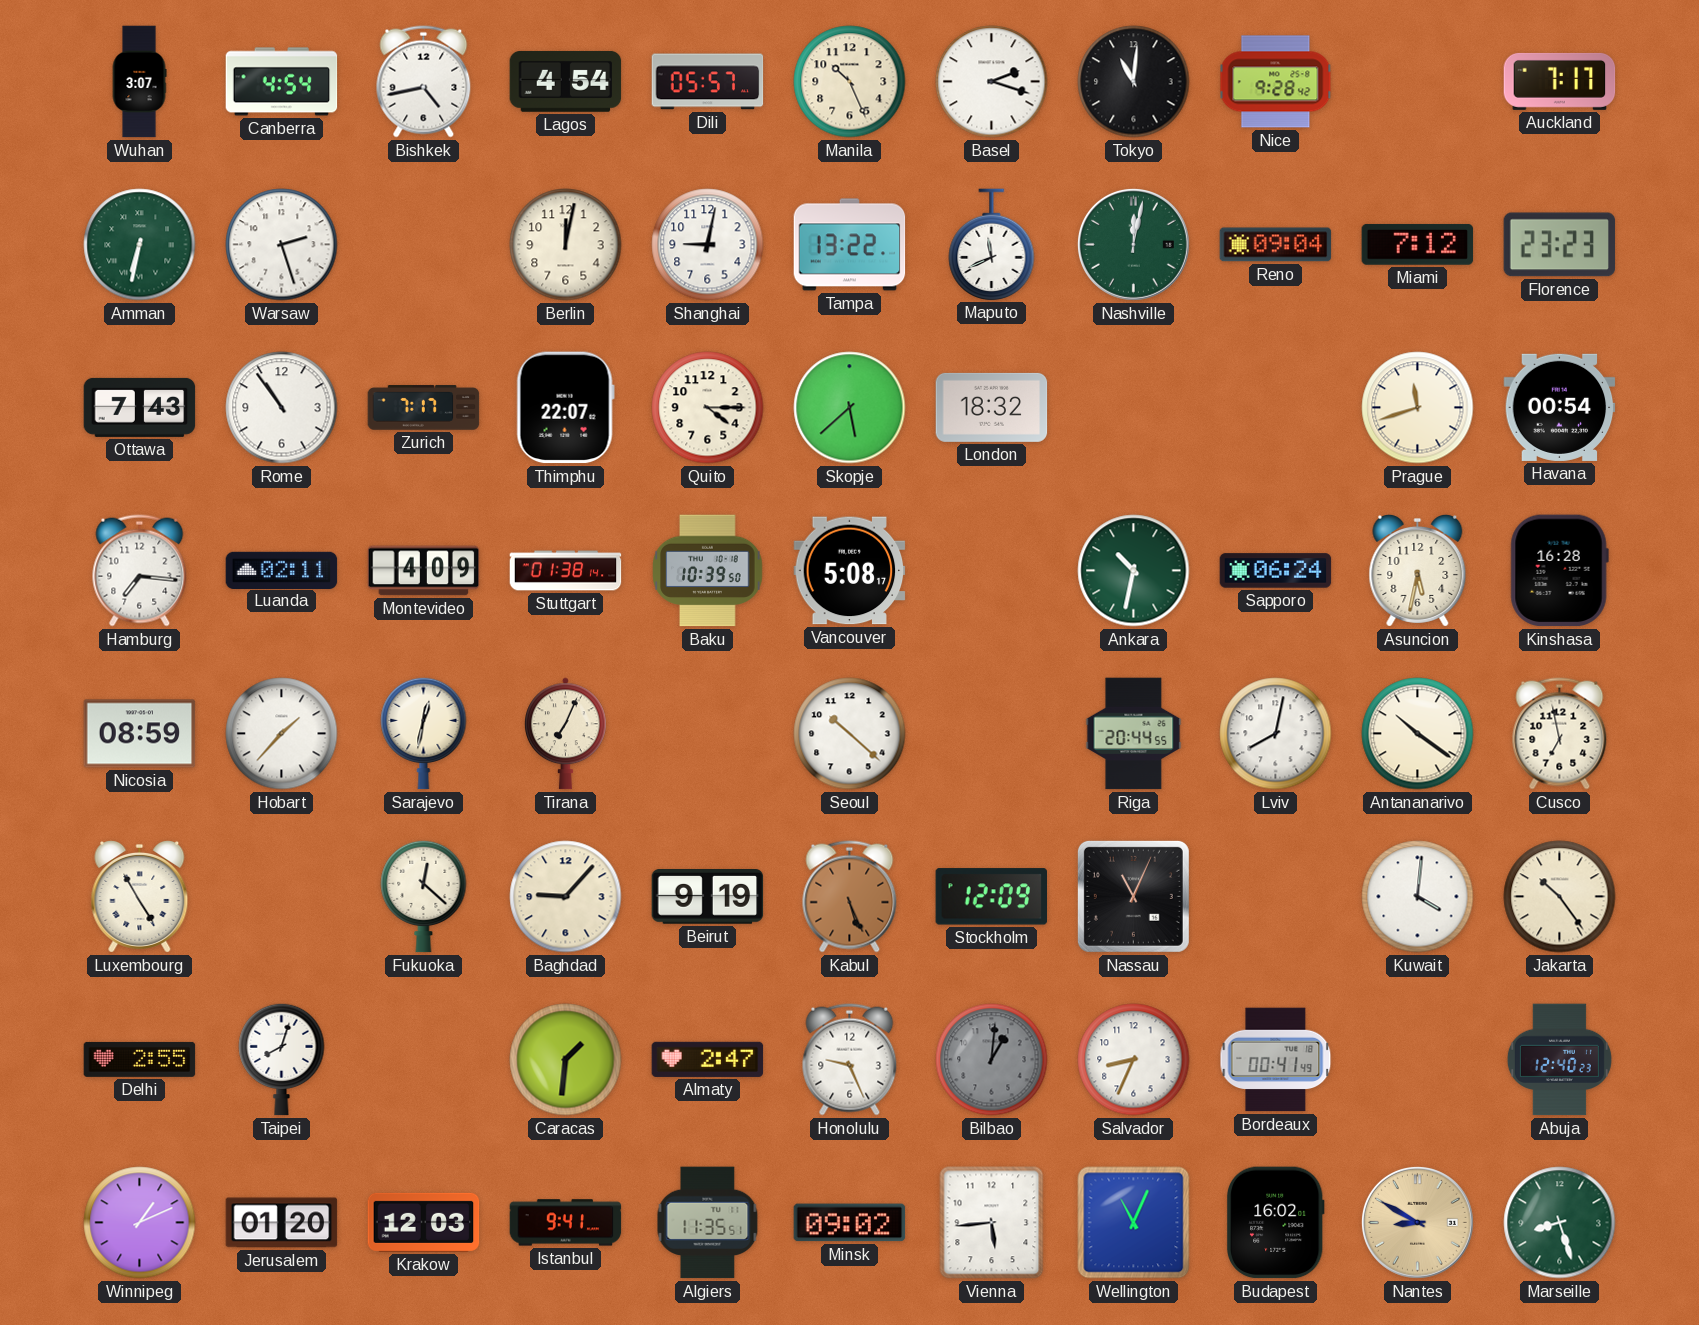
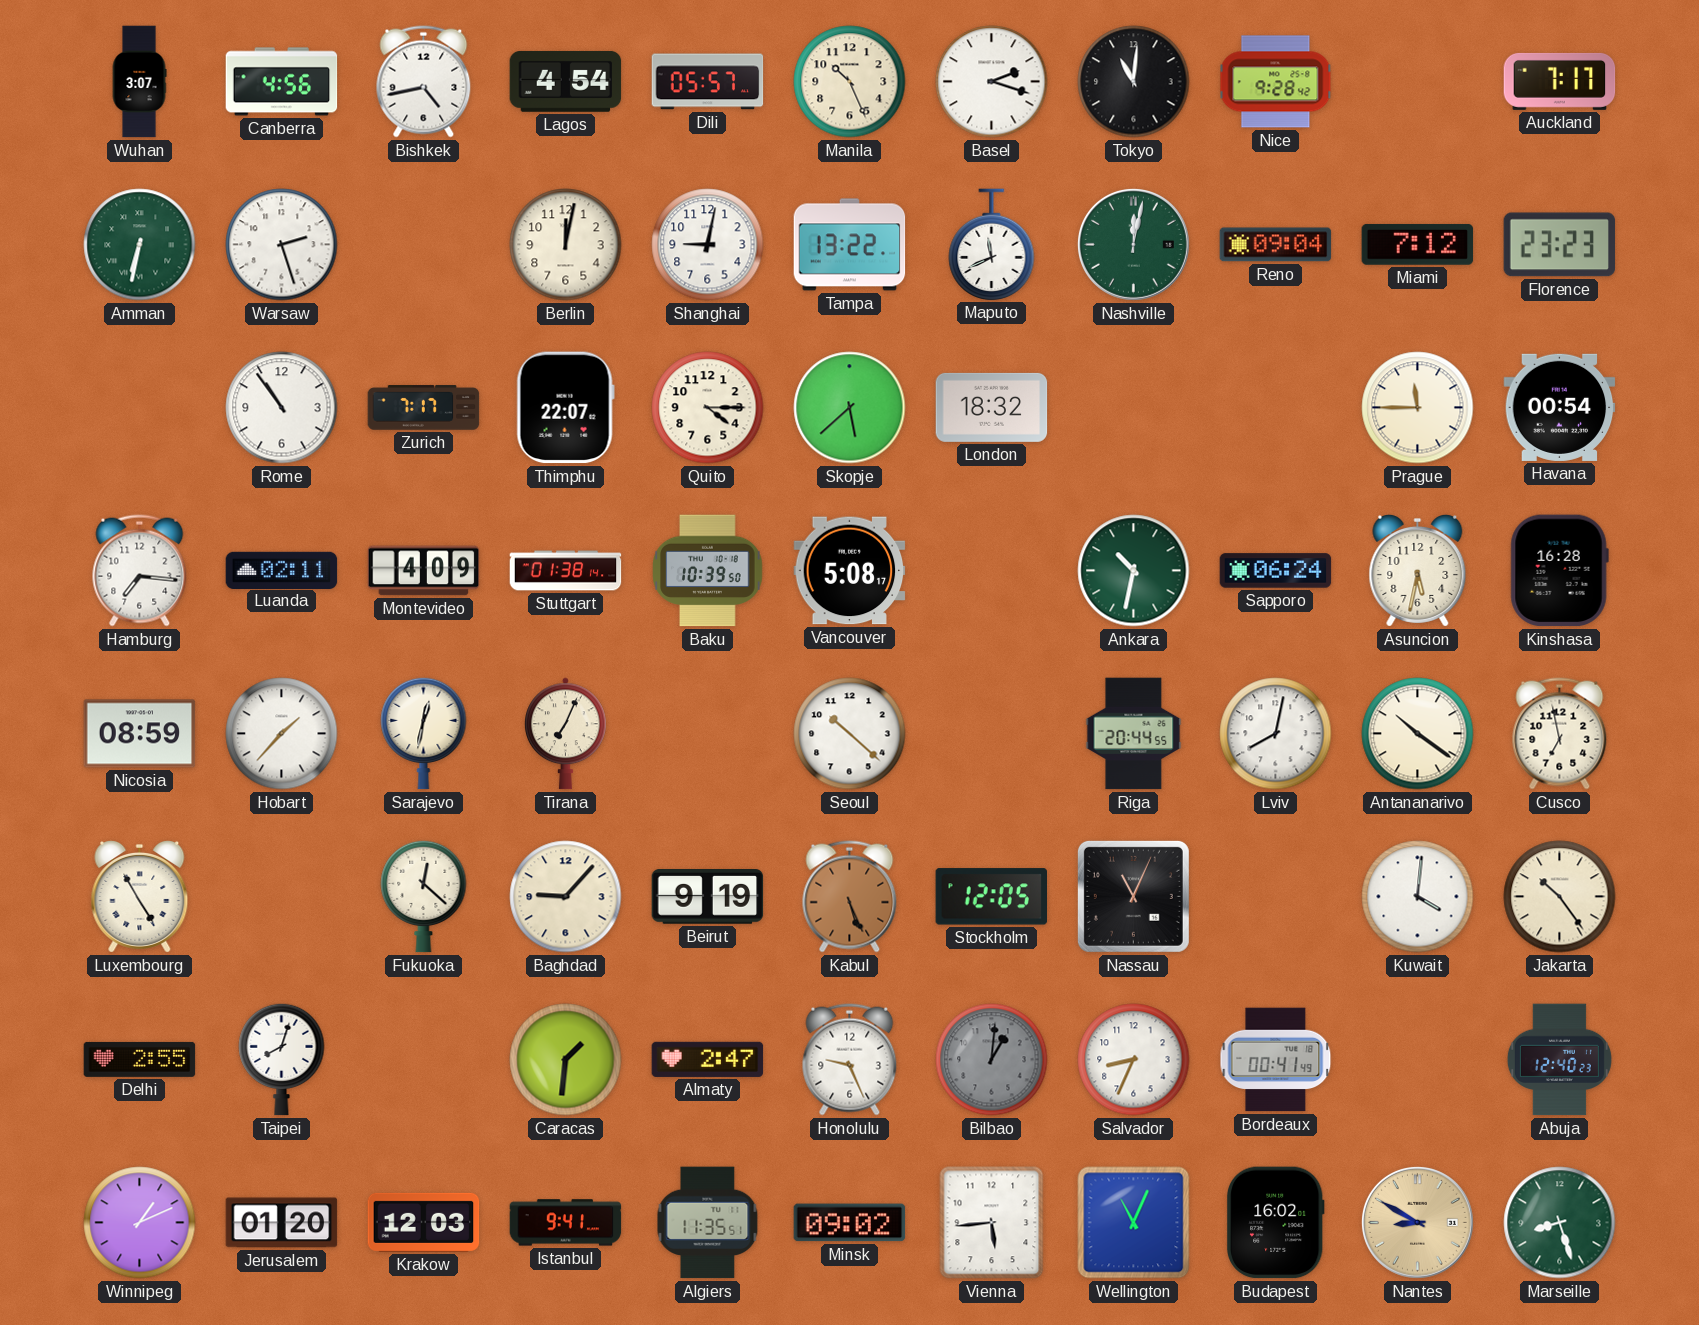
Canberra: 4:54 -> 4:56 (282, 82)
Ottawa: 7:43 -> none (140, 407)
Prague: 11:42 -> 11:45 (1418, 408)
Stockholm: 12:09 -> 12:05 (991, 897)
